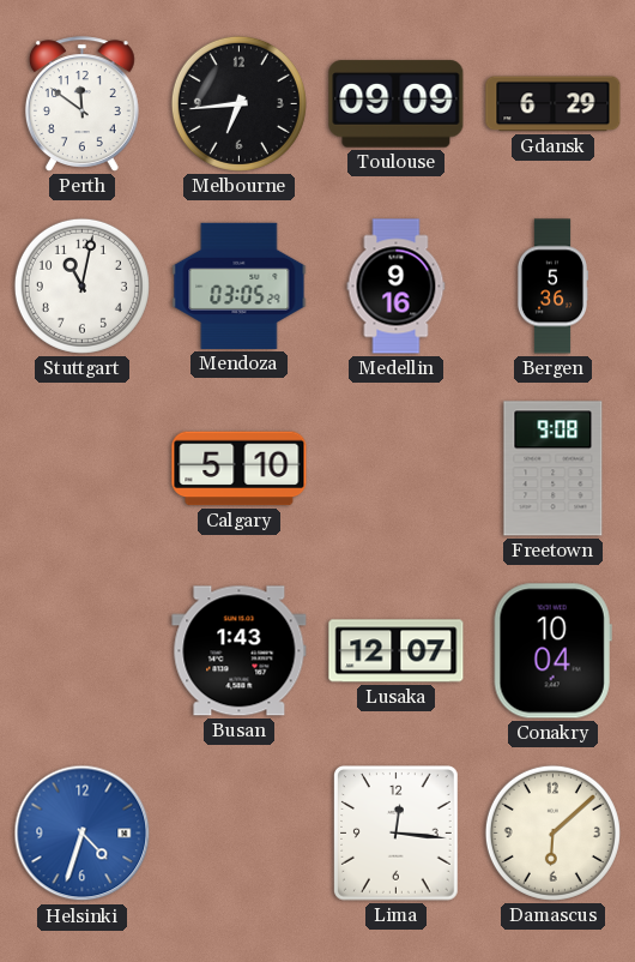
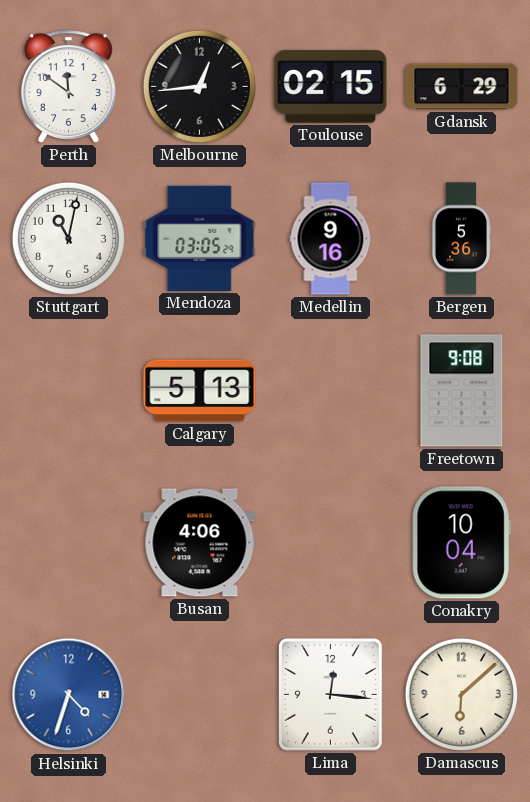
Melbourne: 6:44 -> 12:44 (199, 86)
Toulouse: 09:09 -> 02:15 (331, 87)
Calgary: 5:10 -> 5:13 (200, 391)
Busan: 1:43 -> 4:06 (200, 543)
Lusaka: 12:07 -> none (397, 651)
